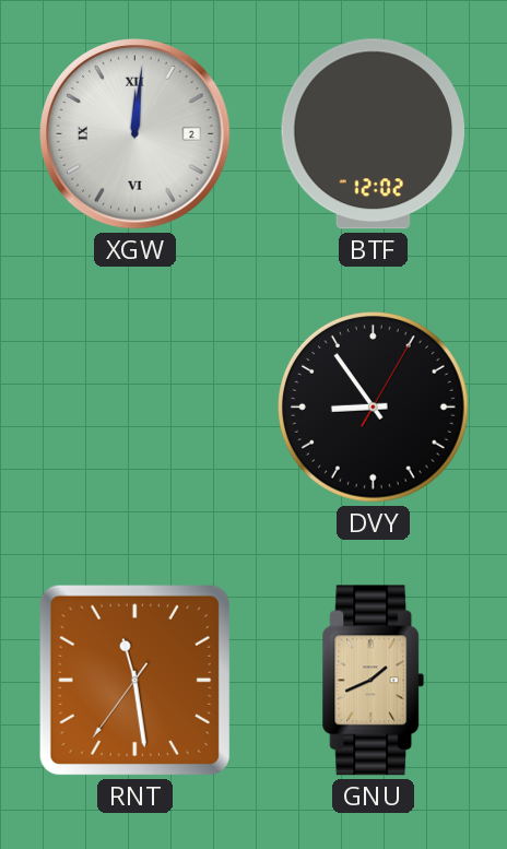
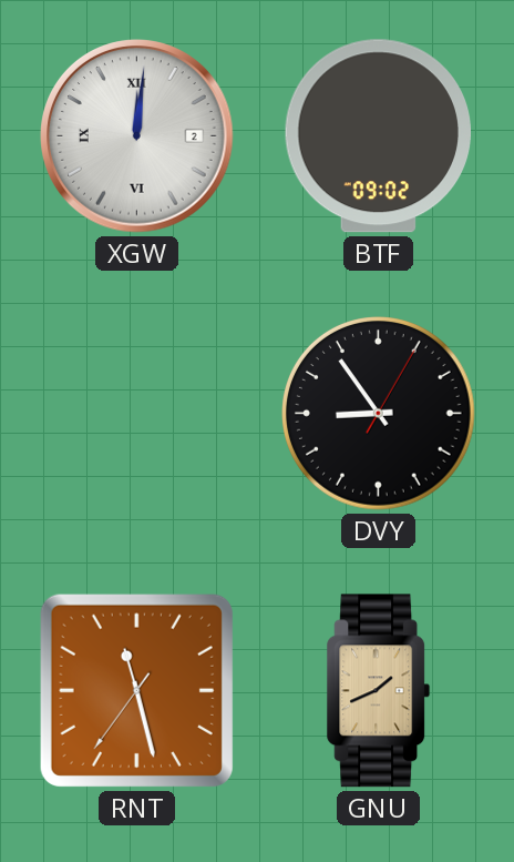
BTF: 12:02 -> 09:02 (378, 136)
RNT: 11:28 -> 11:27 (136, 690)
